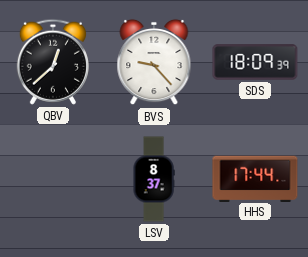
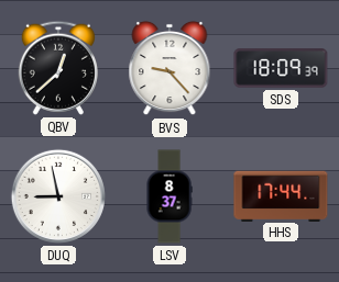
DUQ: none -> 8:58 (58, 196)
